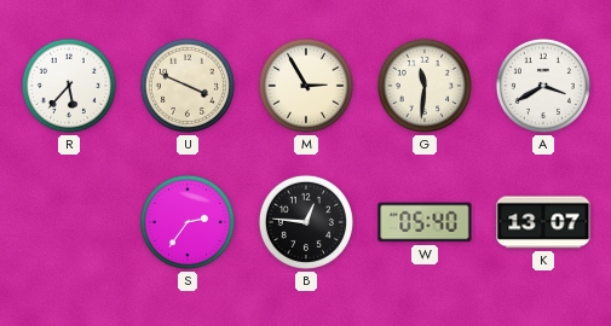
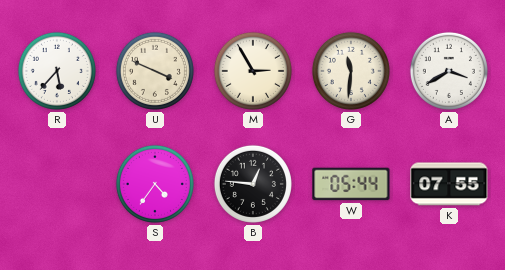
S: 2:36 -> 4:36 (155, 184)
W: 05:40 -> 05:44 (351, 184)
K: 13:07 -> 07:55 (449, 184)
